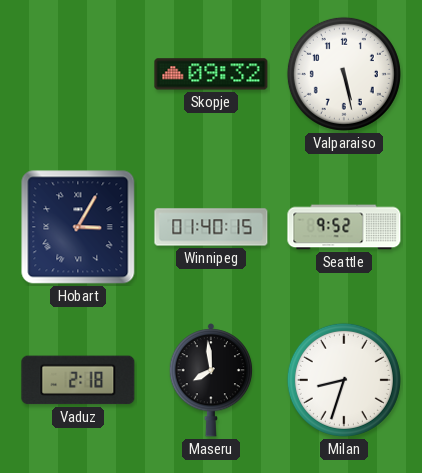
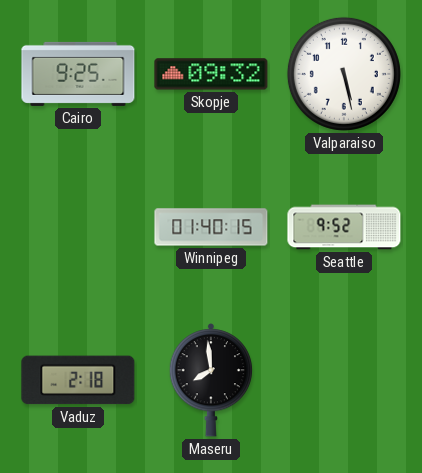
Cairo: none -> 9:25 (78, 74)
Hobart: 3:05 -> none (78, 227)
Milan: 8:33 -> none (344, 380)
